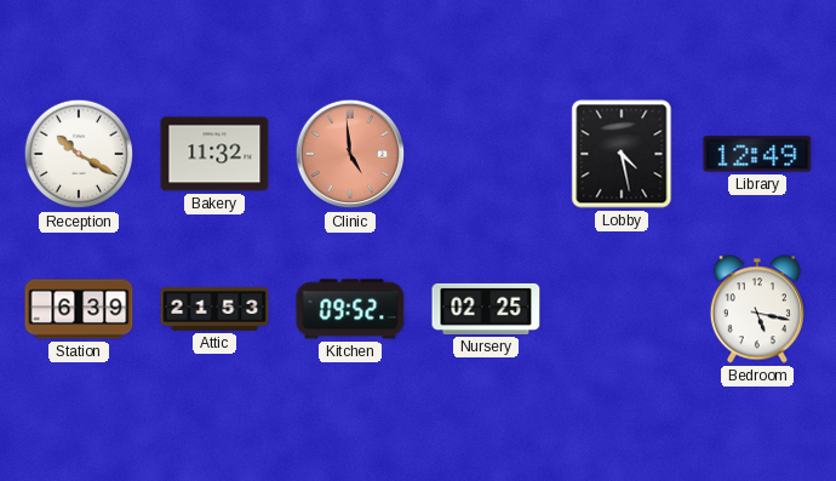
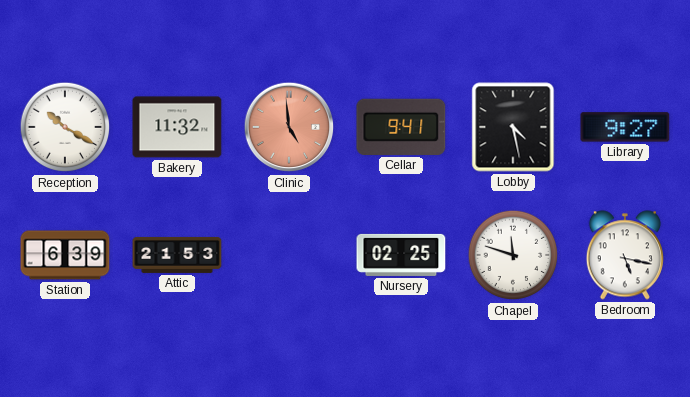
Cellar: none -> 9:41 (401, 127)
Library: 12:49 -> 9:27 (625, 127)
Kitchen: 09:52 -> none (350, 309)
Chapel: none -> 11:48 (513, 255)
